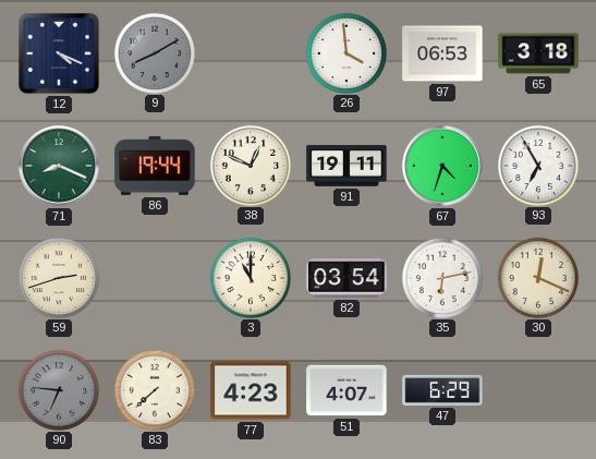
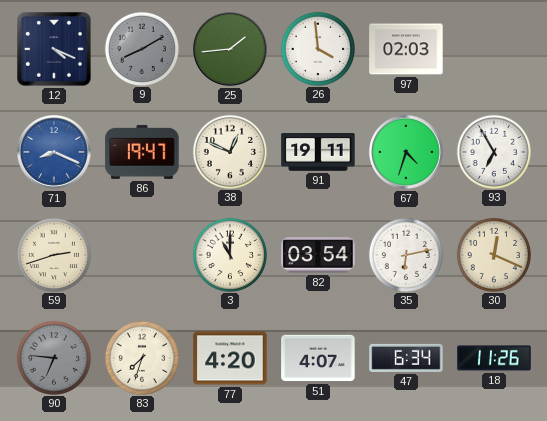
25: none -> 1:44 (230, 49)
97: 06:53 -> 02:03 (406, 49)
65: 3:18 -> none (538, 53)
71 dial: green -> blue (54, 152)
86: 19:44 -> 19:47 (142, 152)
83: 7:38 -> 7:33 (141, 357)
77: 4:23 -> 4:20 (230, 358)
47: 6:29 -> 6:34 (406, 358)
18: none -> 11:26 (494, 358)
